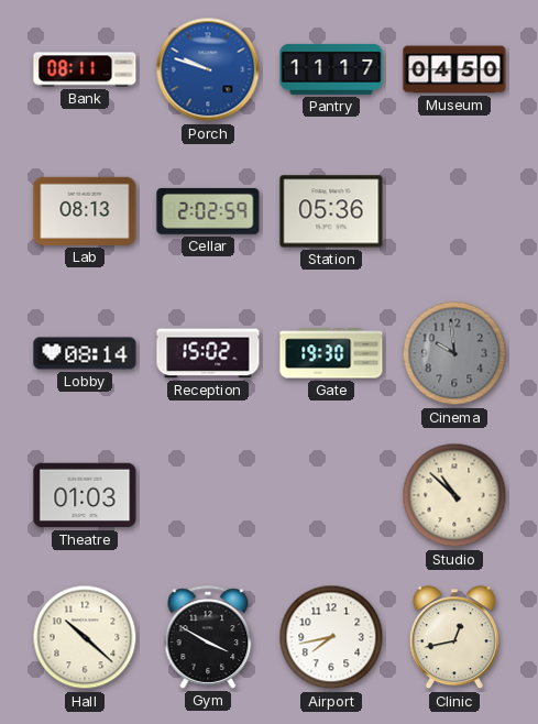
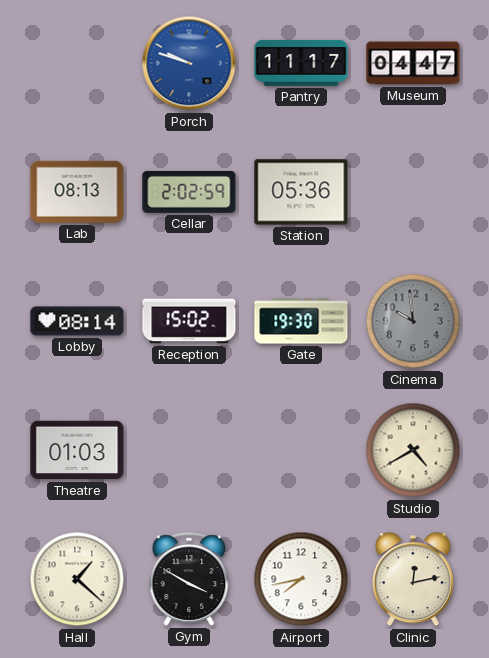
Bank: 08:11 -> none (85, 69)
Museum: 04:50 -> 04:47 (413, 63)
Studio: 10:52 -> 4:40 (413, 450)
Hall: 10:22 -> 1:22 (77, 579)
Clinic: 12:43 -> 12:13 (413, 580)
